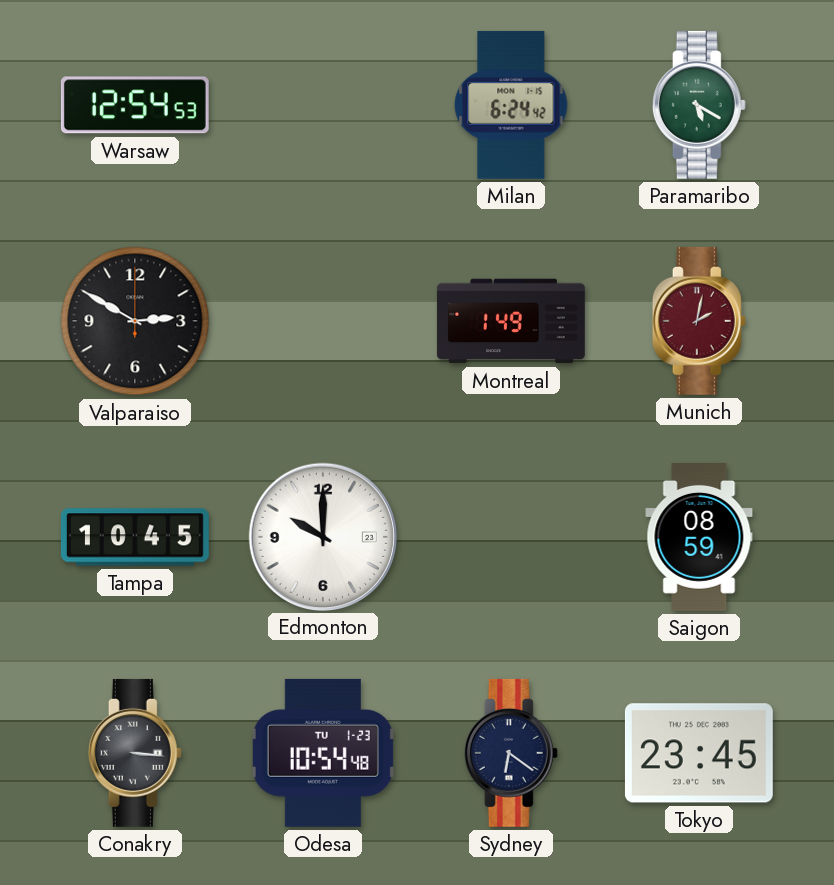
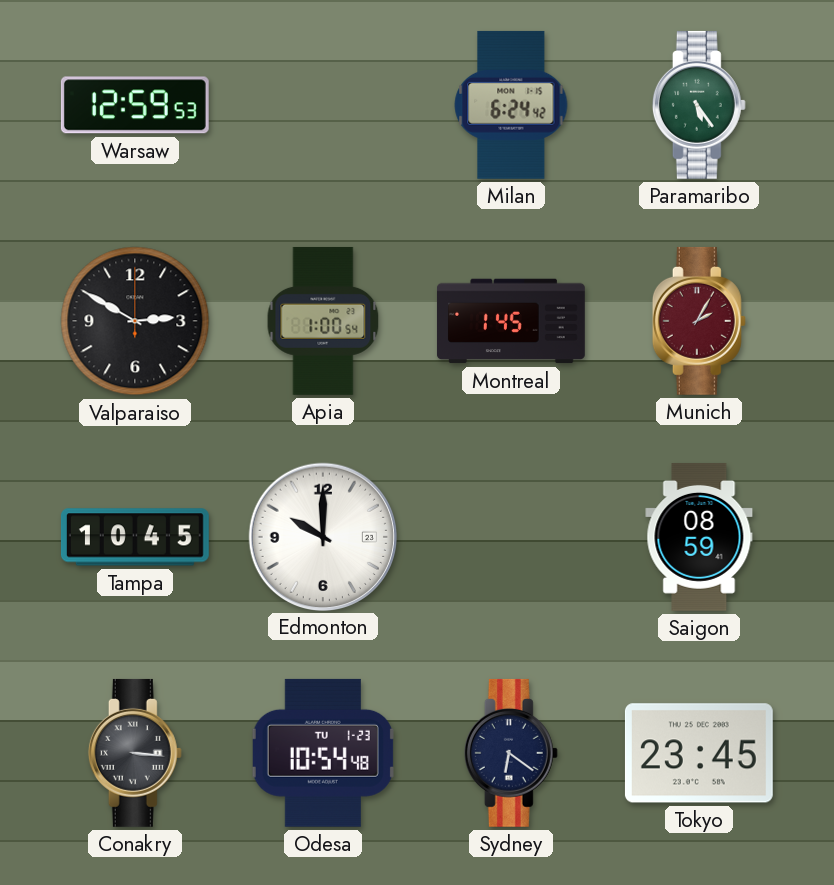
Warsaw: 12:54 -> 12:59 (135, 105)
Paramaribo: 5:20 -> 5:24 (699, 105)
Apia: none -> 1:00 (323, 321)
Montreal: 1:49 -> 1:45 (511, 321)
Munich: 2:02 -> 2:05 (699, 321)
